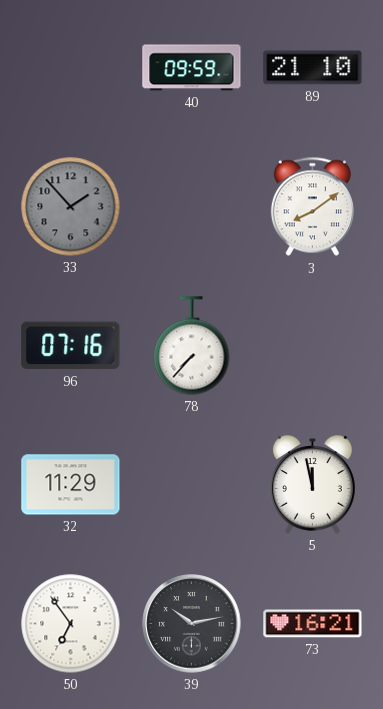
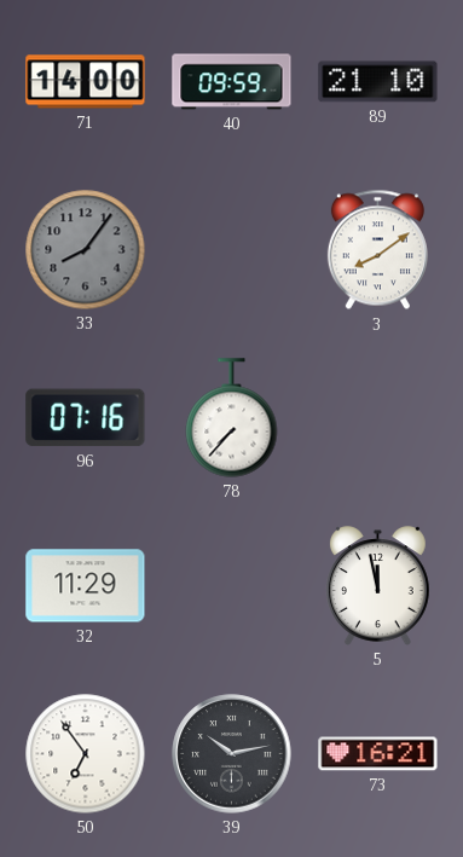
71: none -> 14:00 (86, 82)
33: 1:53 -> 8:06 (86, 250)
